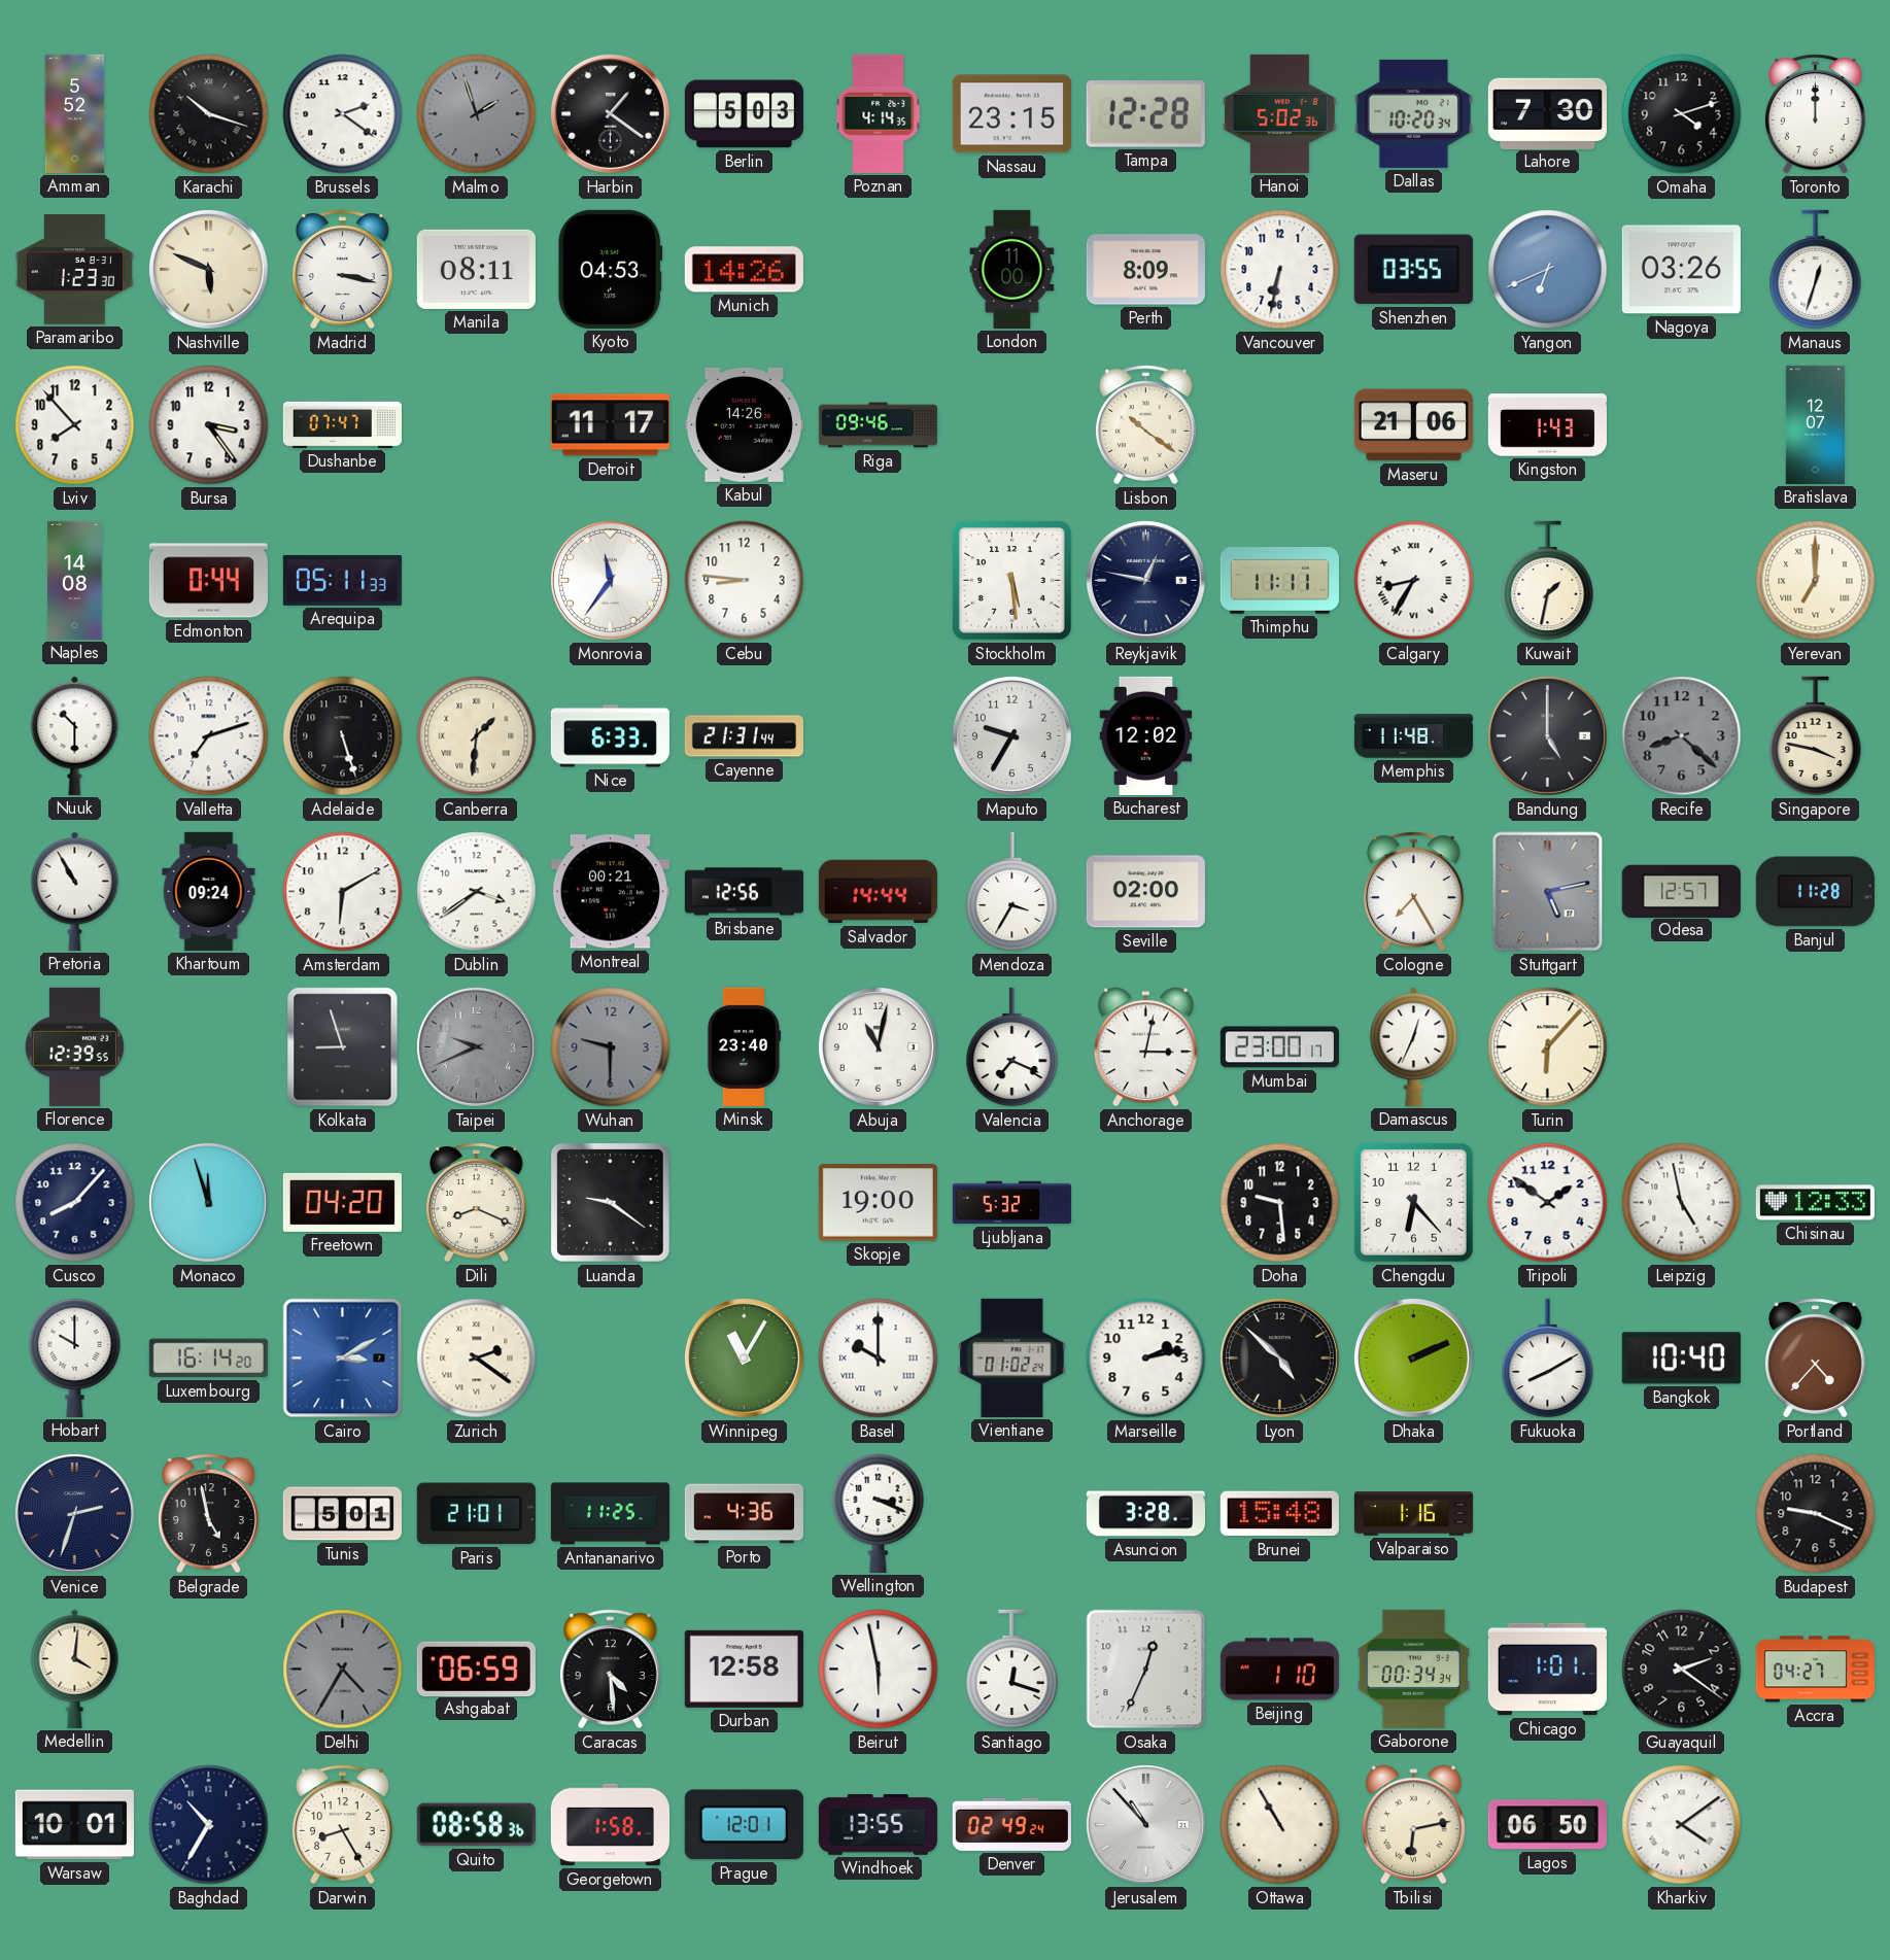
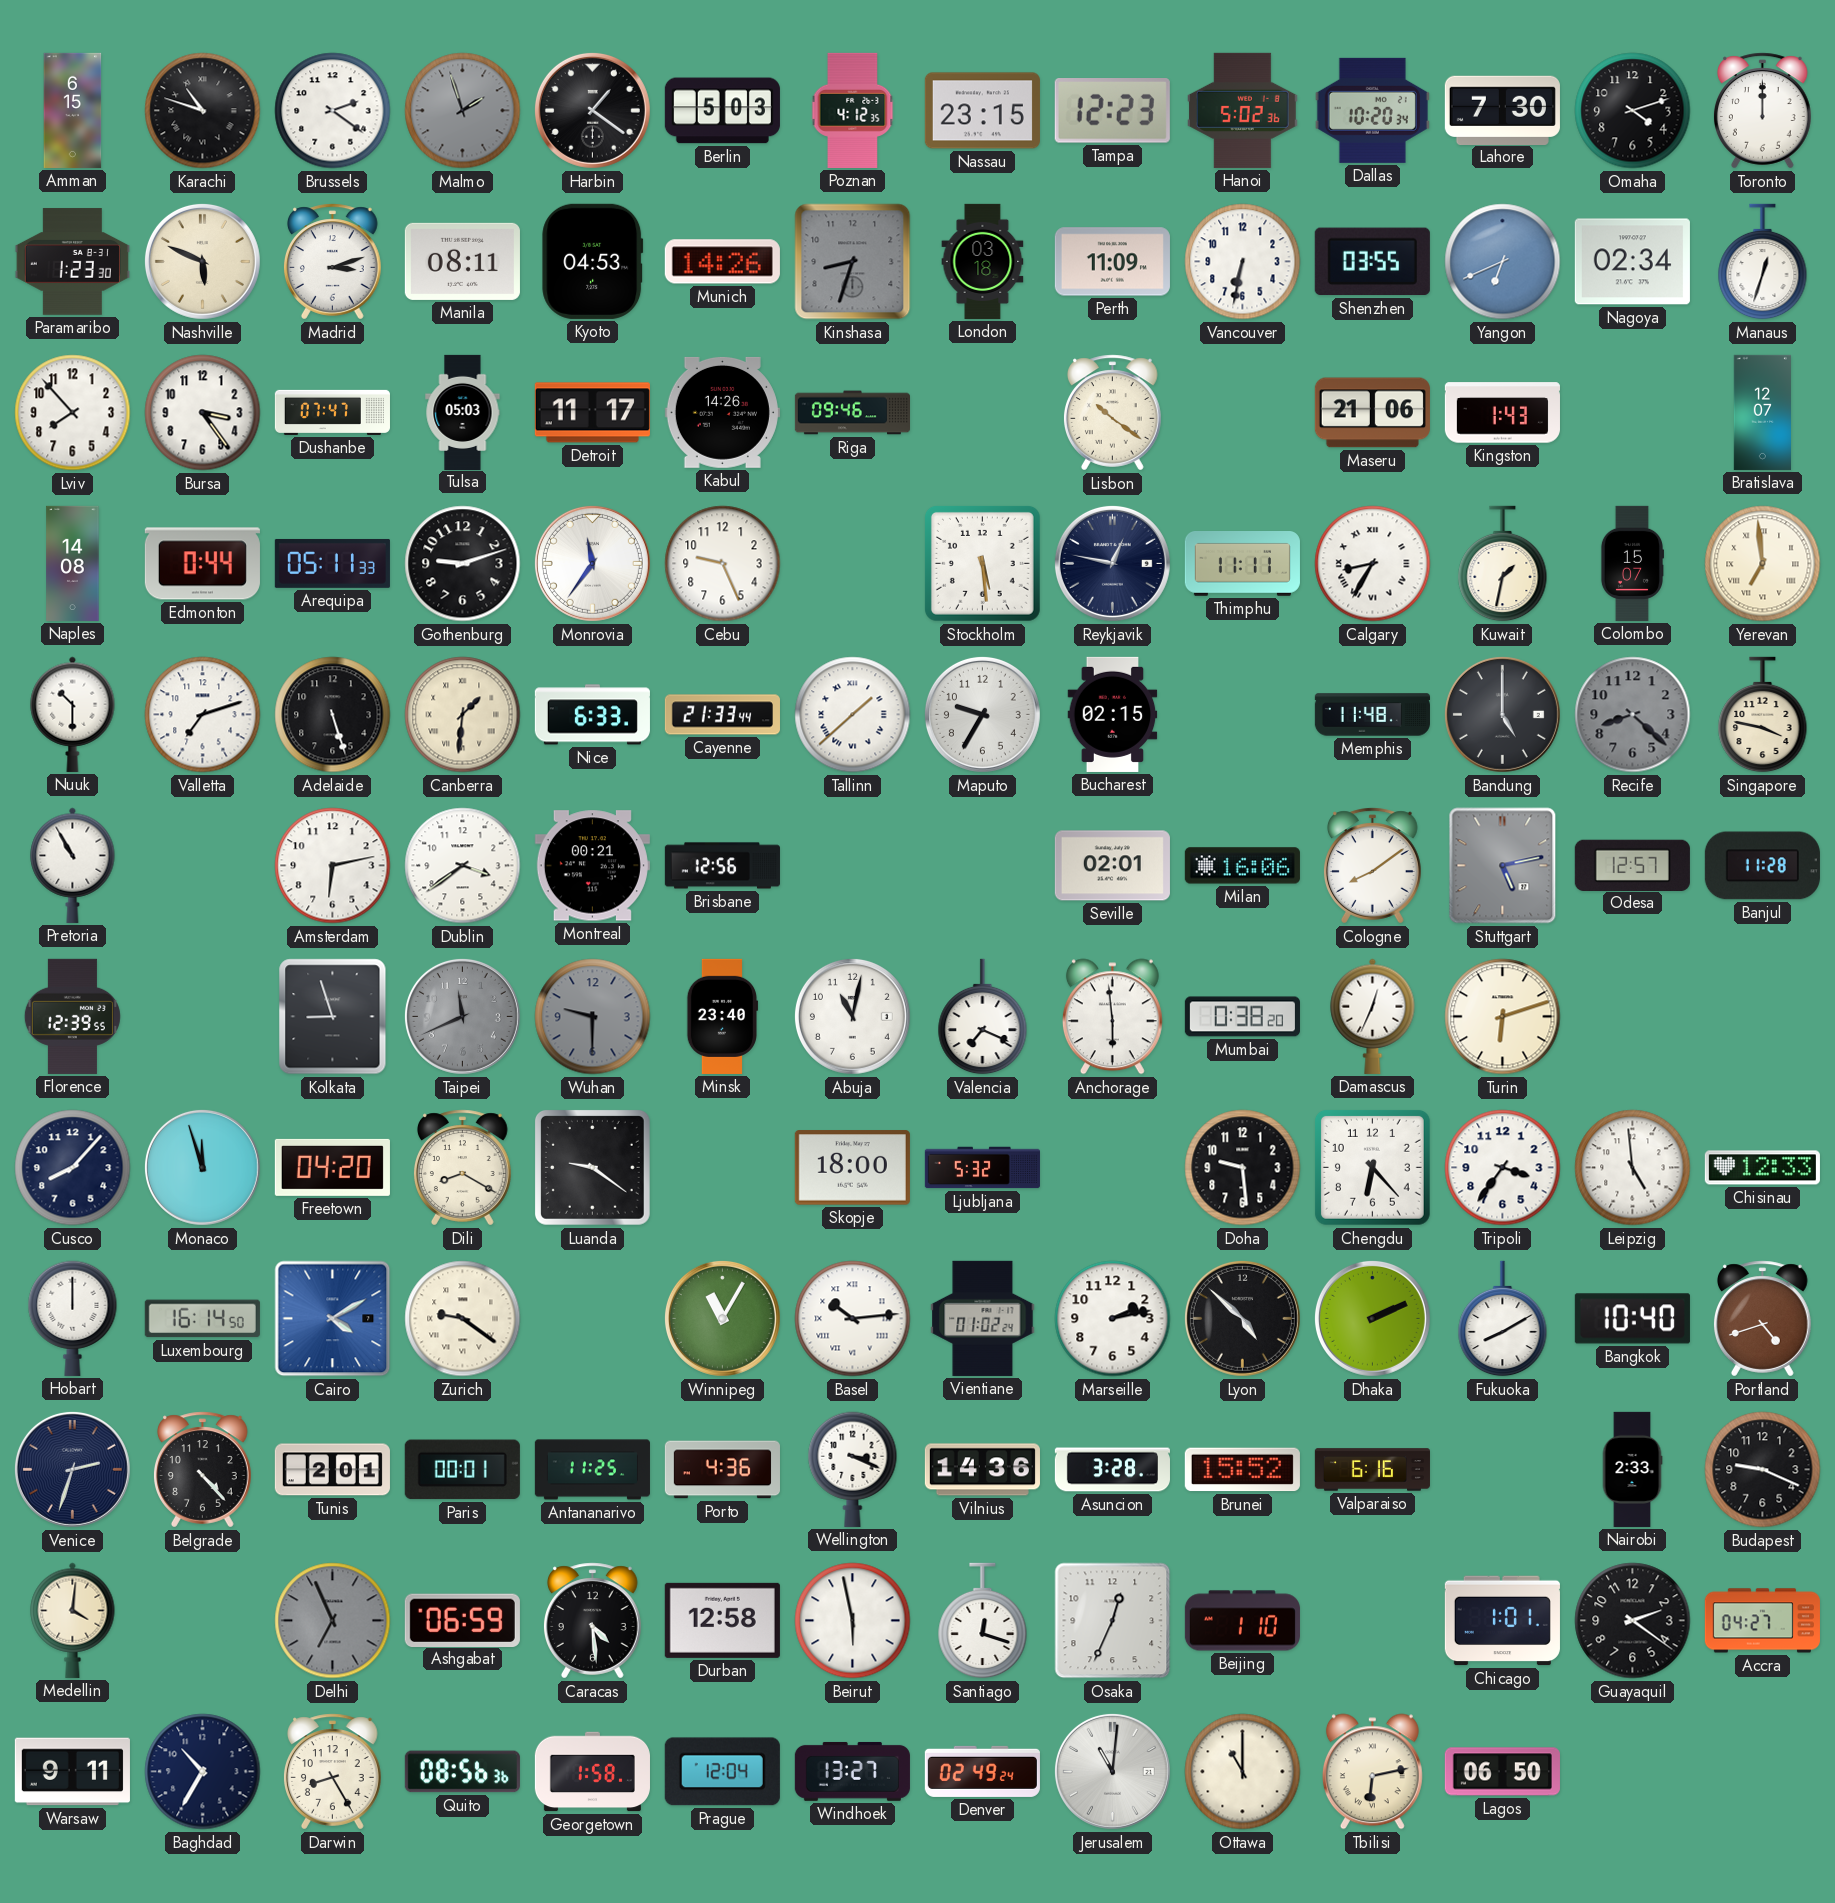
Amman: 5:52 -> 6:15 (73, 110)
Karachi: 10:18 -> 10:48 (203, 111)
Poznan: 4:14 -> 4:12 (853, 110)
Tampa: 12:28 -> 12:23 (1112, 111)
Madrid: 3:17 -> 3:12 (333, 262)
Kinshasa: none -> 8:33 (853, 262)
London: 11:00 -> 03:18 (983, 261)
Perth: 8:09 -> 11:09 (1112, 262)
Nagoya: 03:26 -> 02:34 (1632, 262)
Tulsa: none -> 05:03 (463, 412)
Gothenburg: none -> 9:12 (463, 564)
Cebu: 8:46 -> 9:26 (723, 564)
Colombo: none -> 15:07 (1632, 563)
Yerevan: 7:00 -> 6:59 (1763, 564)
Cayenne: 21:31 -> 21:33 (722, 715)
Tallinn: none -> 1:38 (853, 715)
Bucharest: 12:02 -> 02:15 (1113, 714)
Khartoum: 09:24 -> none (209, 891)
Amsterdam: 6:10 -> 6:13 (333, 866)
Salvador: 14:44 -> none (878, 892)
Mendoza: 3:35 -> none (1012, 892)
Seville: 02:00 -> 02:01 (1112, 866)
Milan: none -> 16:06 (1242, 866)
Cologne: 7:25 -> 8:09 (1373, 866)
Taipei: 9:41 -> 11:41 (462, 1016)
Anchorage: 3:02 -> 5:59 (1112, 1017)
Mumbai: 23:00 -> 0:38 (1242, 1017)
Turin: 6:07 -> 6:12 (1503, 1017)
Dili: 8:19 -> 8:20 (463, 1168)
Skopje: 19:00 -> 18:00 (852, 1168)
Tripoli: 1:51 -> 3:36 (1503, 1168)
Leipzig: 4:58 -> 4:59 (1633, 1168)
Hobart: 10:00 -> 12:00 (73, 1318)
Luxembourg: 16:14:20 -> 16:14:50 (202, 1319)
Cairo: 3:10 -> 4:10 (333, 1319)
Zurich: 2:21 -> 9:21 (463, 1319)
Basel: 10:00 -> 10:14 (853, 1319)
Portland: 4:37 -> 4:42 (1763, 1319)
Belgrade: 4:58 -> 4:23 (203, 1470)
Tunis: 5:01 -> 2:01 (332, 1470)
Paris: 21:01 -> 00:01 (462, 1470)
Vilnius: none -> 14:36 (982, 1470)
Brunei: 15:48 -> 15:52 (1242, 1470)
Valparaiso: 1:16 -> 6:16 (1372, 1470)
Nairobi: none -> 2:33 (1632, 1469)
Delhi: 4:35 -> 6:56 (333, 1621)
Gaborone: 00:34 -> none (1413, 1669)
Warsaw: 10:01 -> 9:11 (72, 1772)
Quito: 08:58 -> 08:56 (462, 1772)
Prague: 12:01 -> 12:04 (722, 1772)
Windhoek: 13:55 -> 13:27 (852, 1771)
Jerusalem: 10:53 -> 11:01 (1112, 1771)
Ottawa: 10:55 -> 11:00 (1243, 1772)
Kharkiv: 4:09 -> none (1682, 1825)
